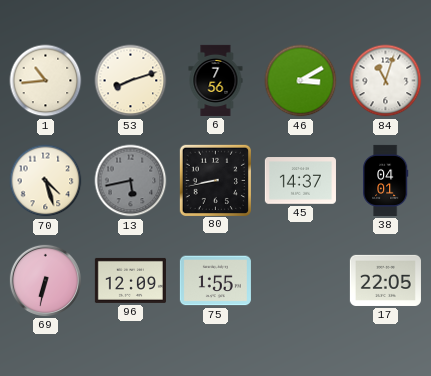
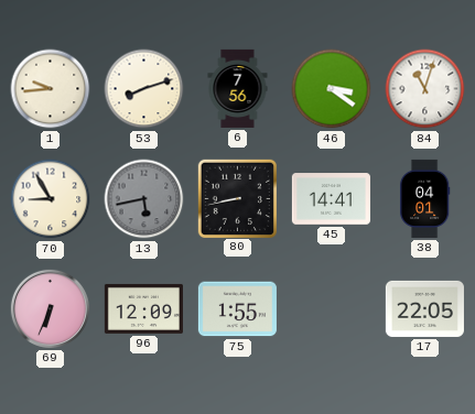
1: 10:44 -> 9:44 (51, 89)
46: 3:10 -> 3:21 (332, 89)
70: 4:27 -> 8:55 (51, 199)
45: 14:37 -> 14:41 (331, 199)
69: 6:32 -> 6:34 (50, 308)
